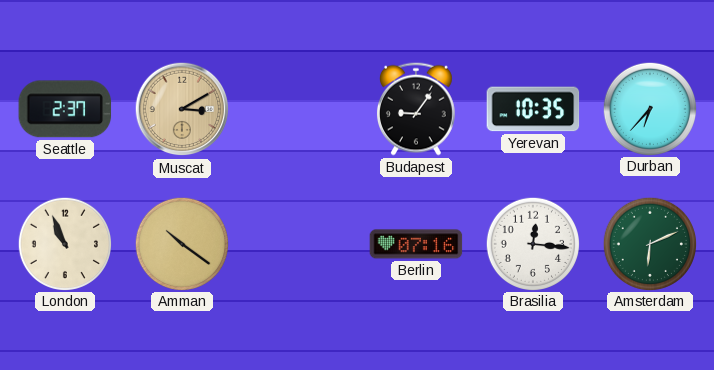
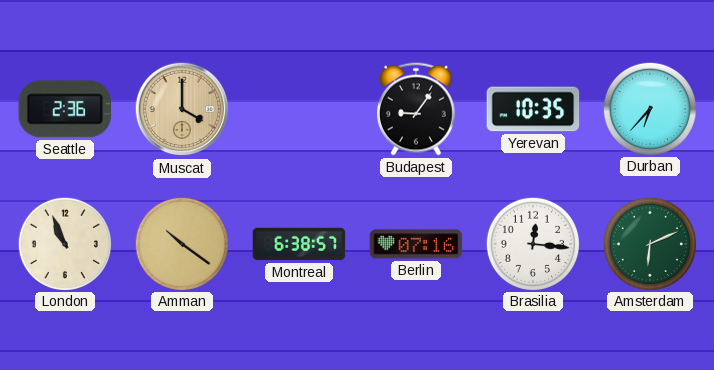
Seattle: 2:37 -> 2:36 (65, 109)
Muscat: 3:10 -> 4:00 (182, 109)
Montreal: none -> 6:38 (299, 244)
